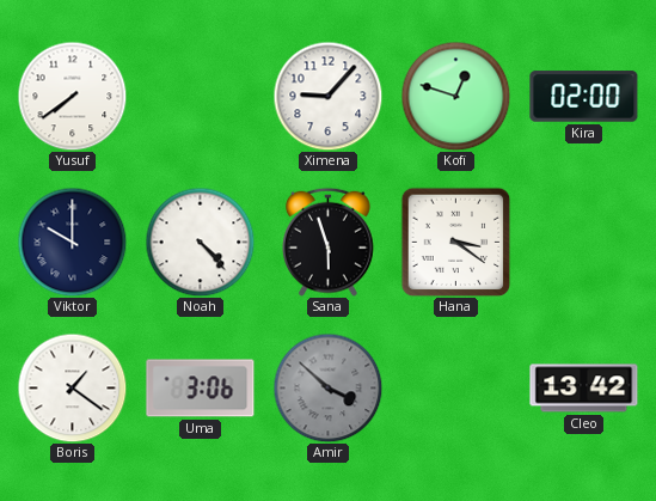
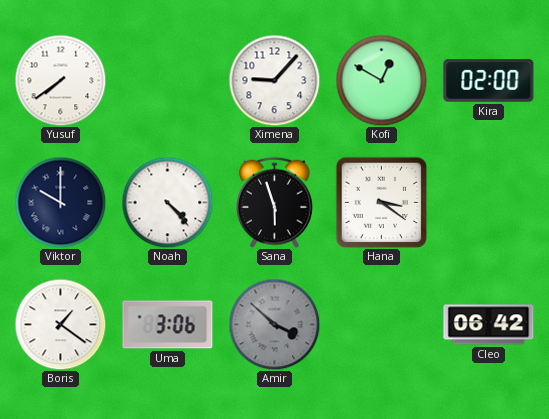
Kofi: 12:48 -> 12:50 (381, 80)
Cleo: 13:42 -> 06:42 (489, 325)
